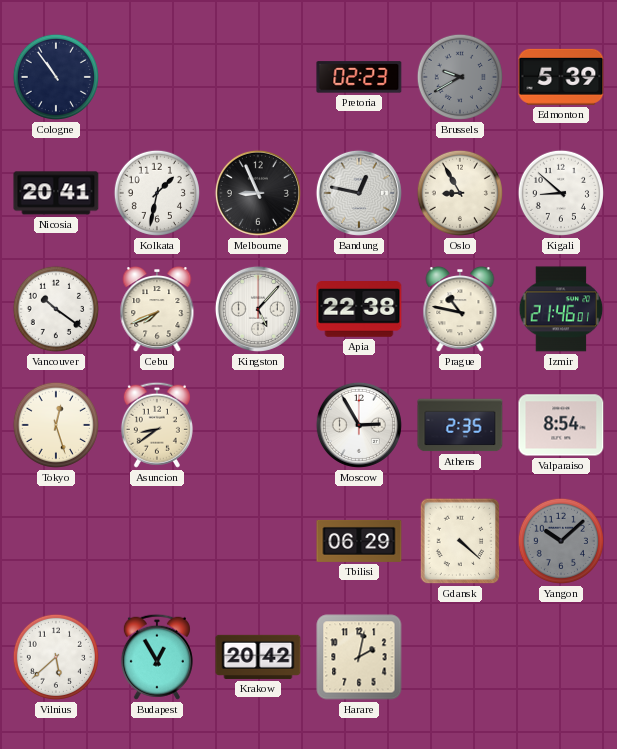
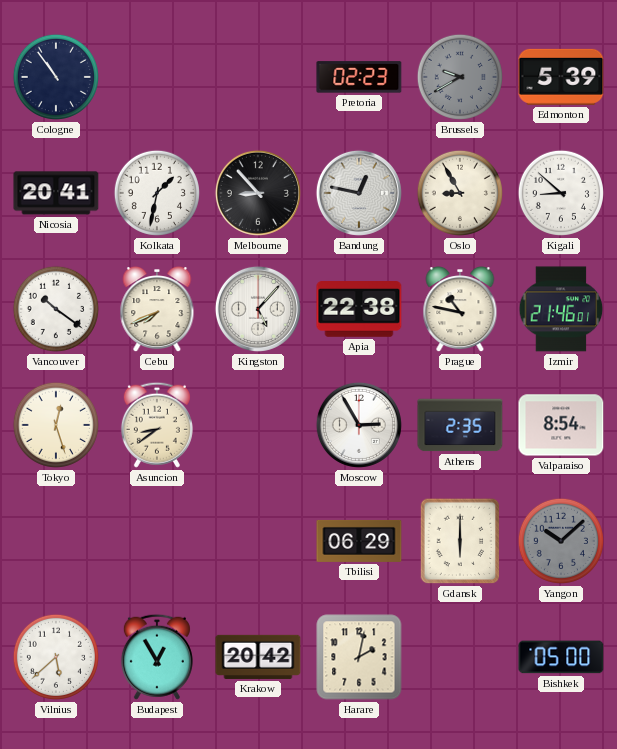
Melbourne: 8:56 -> 8:53 (258, 193)
Gdansk: 4:22 -> 6:00 (460, 541)
Bishkek: none -> 05:00 (561, 657)
